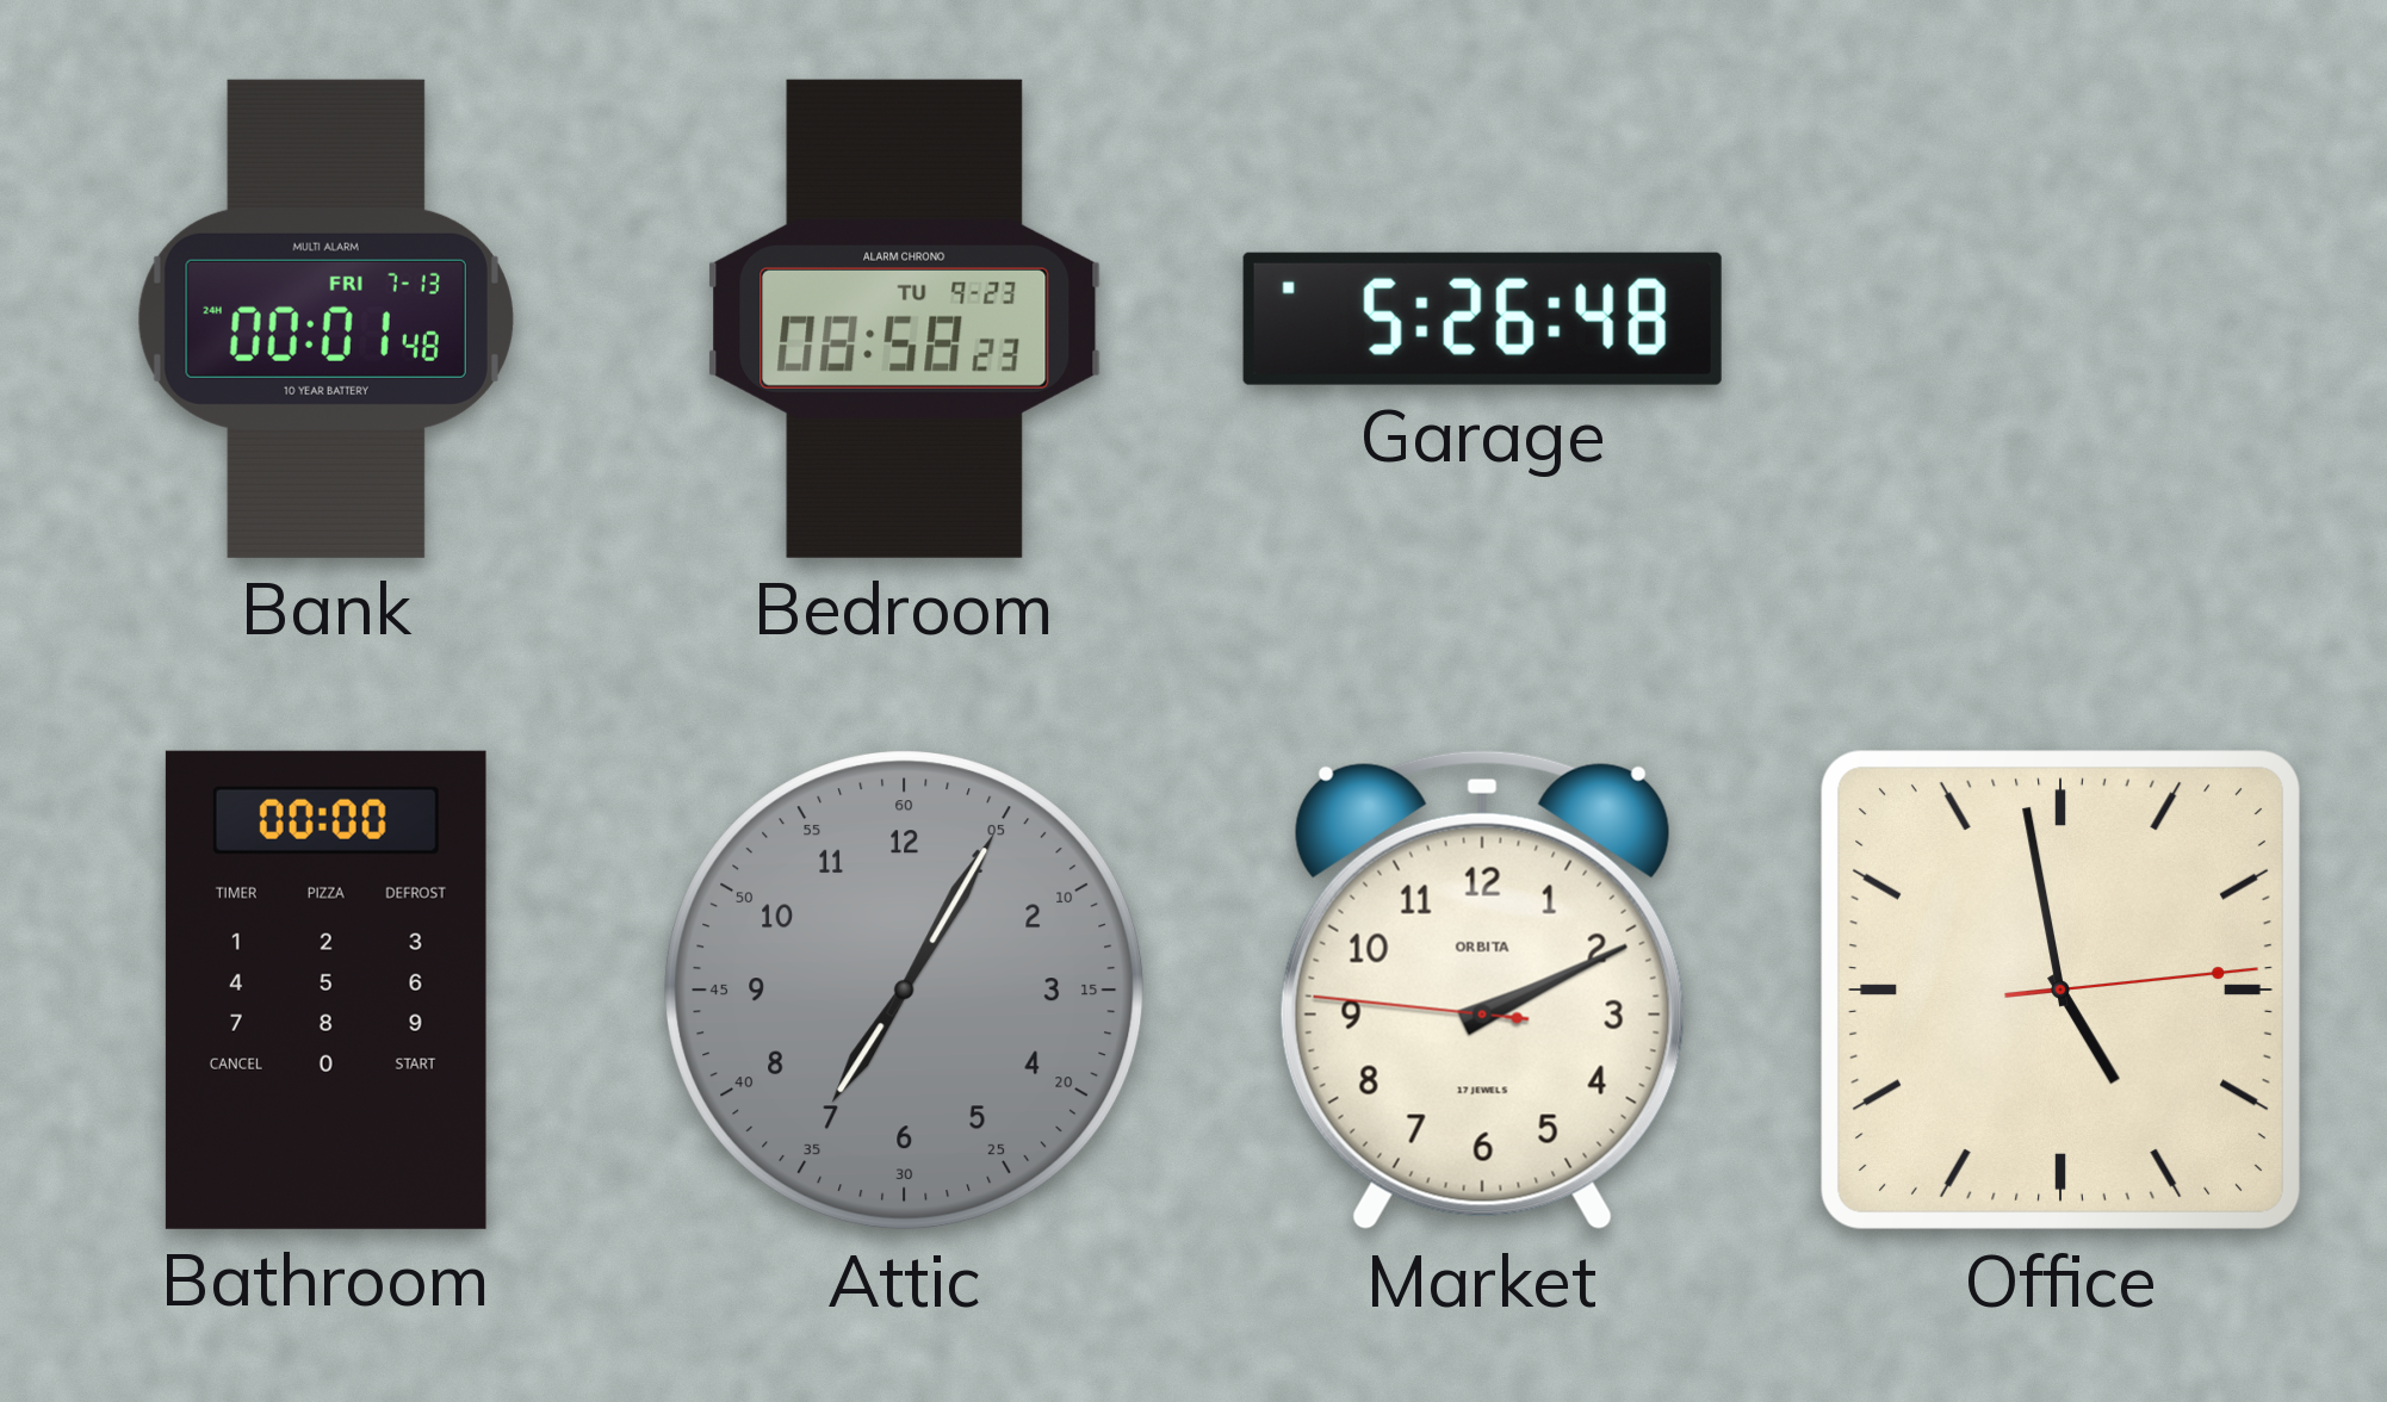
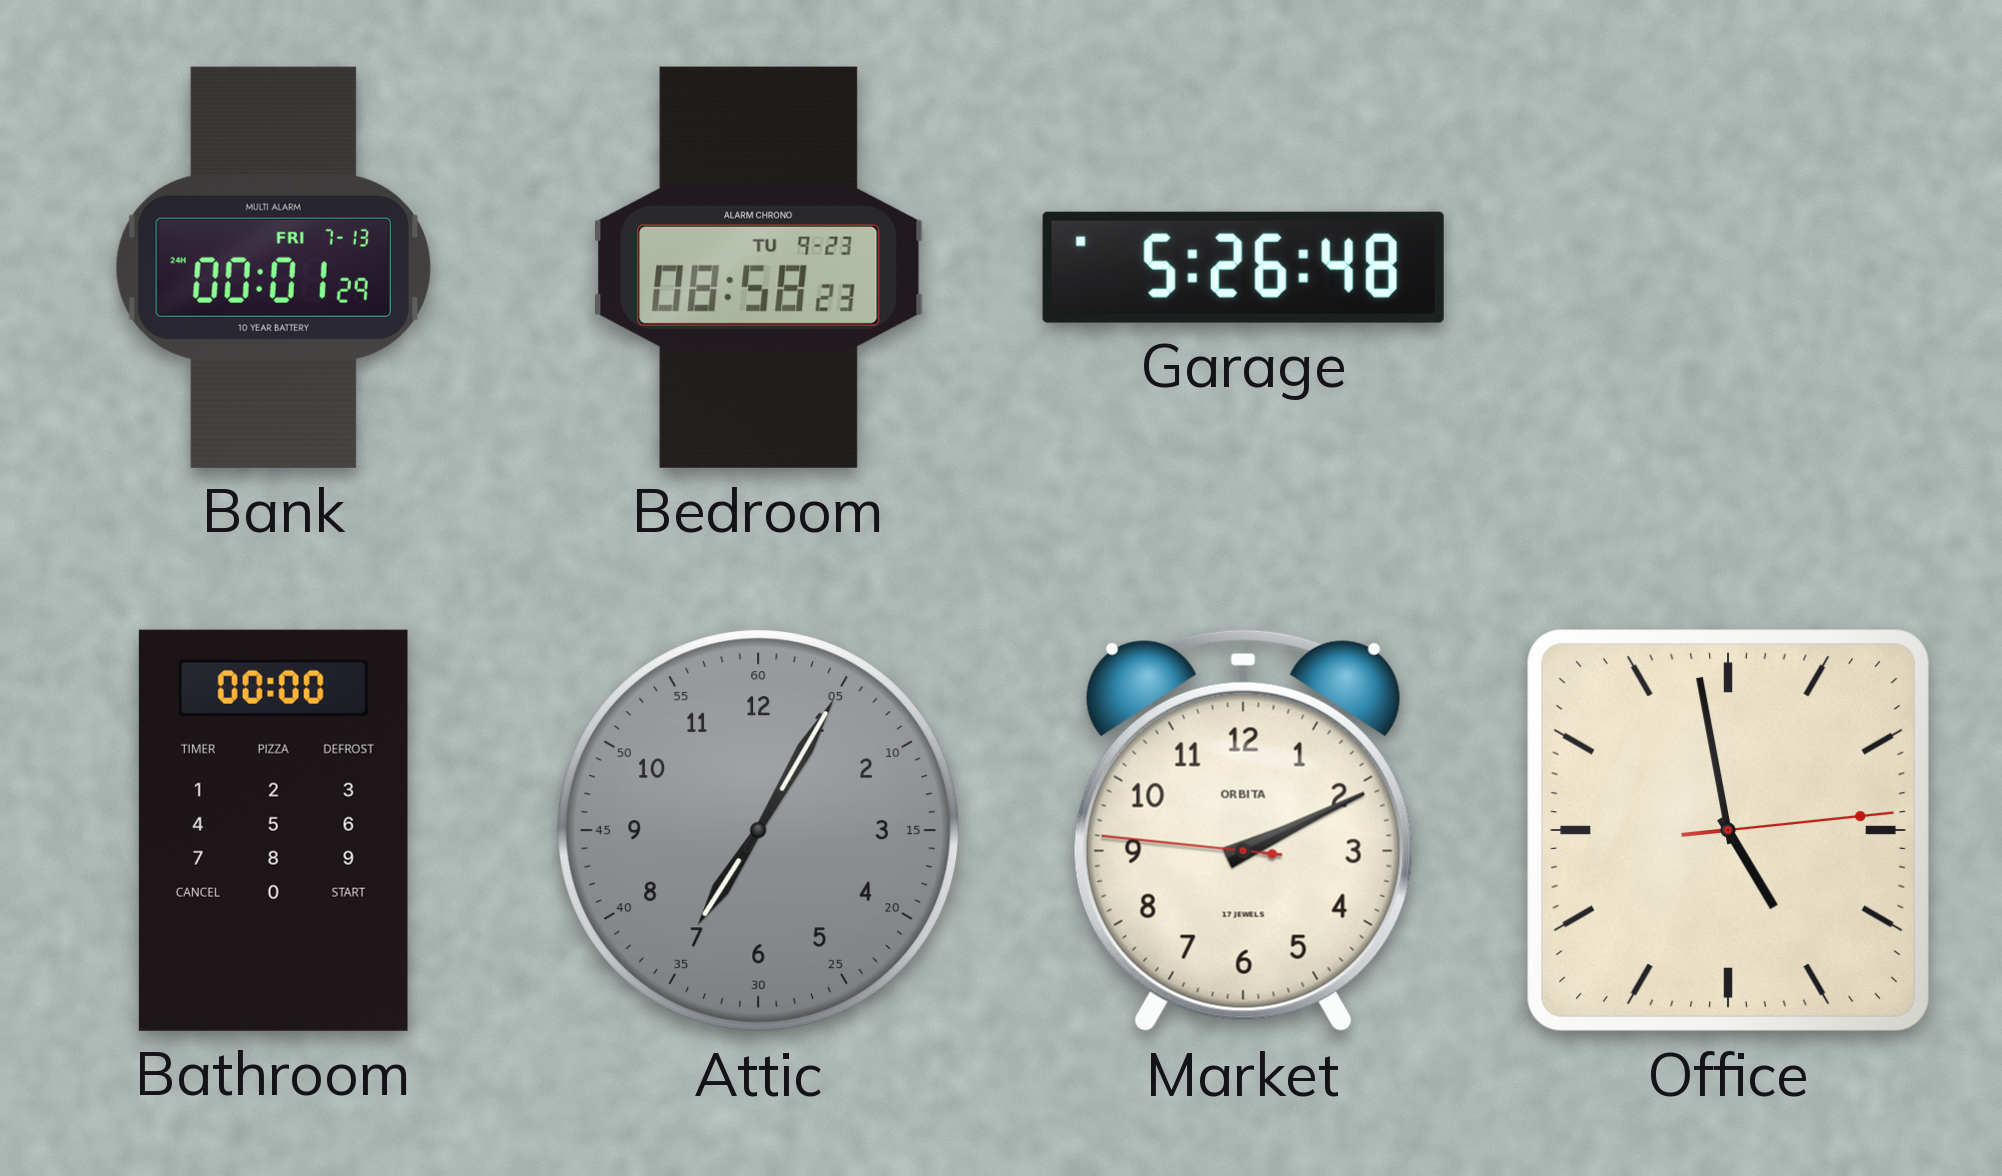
Bank: 00:01:48 -> 00:01:29 (273, 267)
